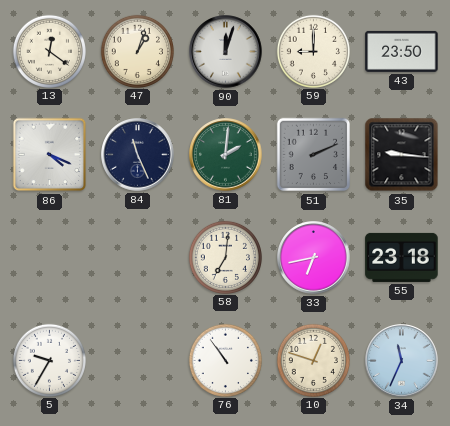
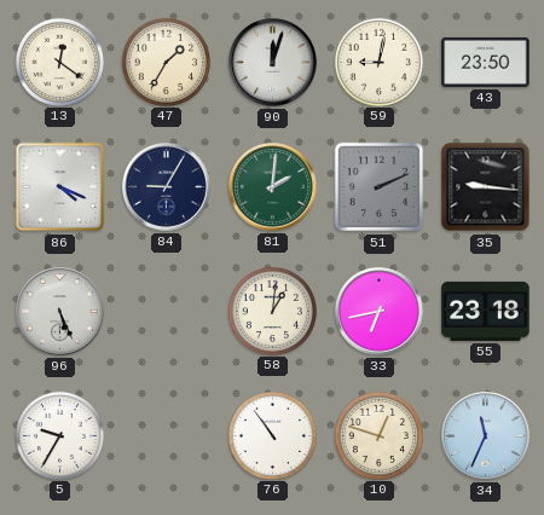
47: 1:03 -> 1:35 (166, 62)
59: 9:00 -> 9:02 (378, 62)
84: 11:26 -> 9:05 (167, 187)
96: none -> 5:26 (60, 312)
58: 7:01 -> 1:01 (272, 311)
